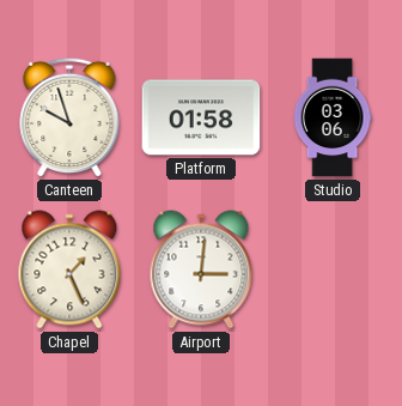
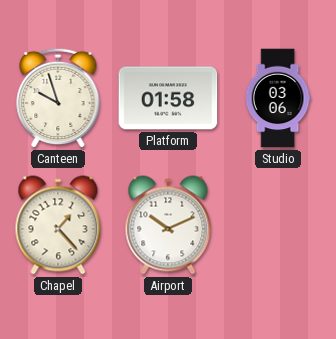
Chapel: 1:26 -> 1:23 (58, 225)
Airport: 3:01 -> 10:11 (168, 225)
